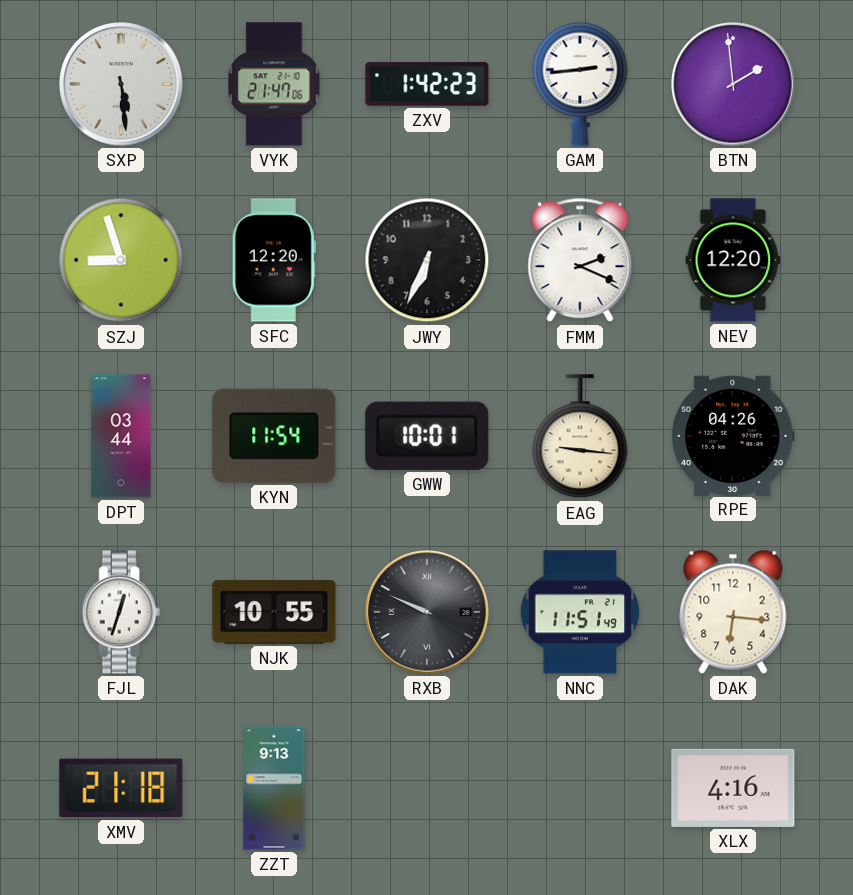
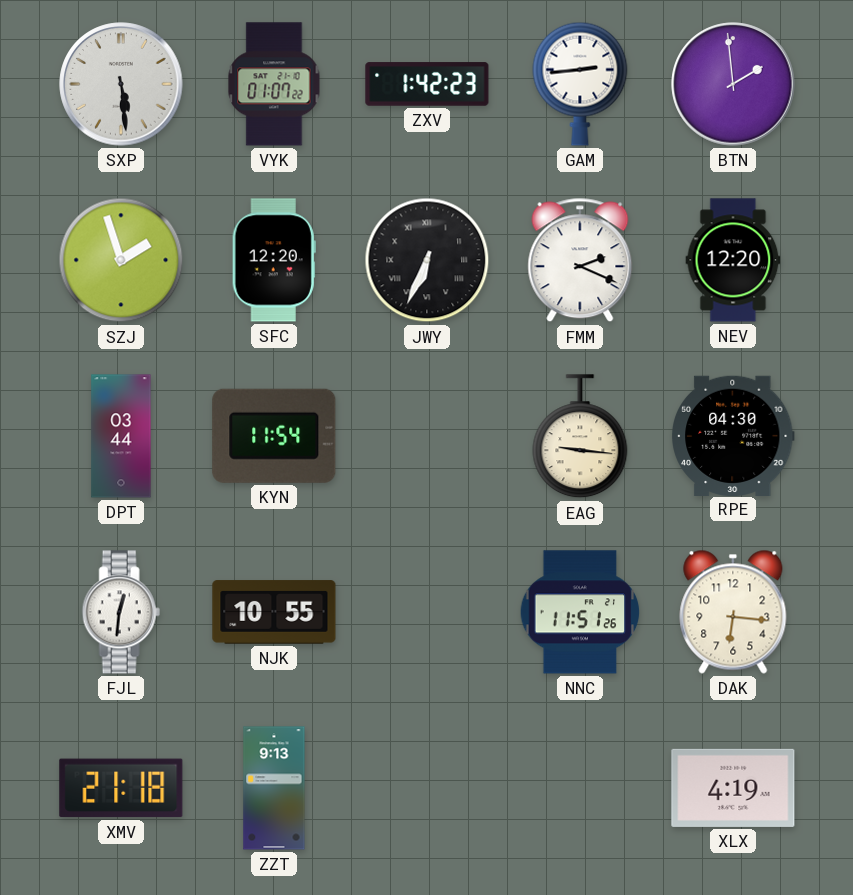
VYK: 21:47 -> 01:07 (274, 84)
SZJ: 8:57 -> 1:57 (121, 260)
JWY numerals: Arabic -> Roman (427, 260)
GWW: 10:01 -> none (427, 436)
RPE: 04:26 -> 04:30 (733, 435)
FJL: 12:33 -> 12:31 (121, 612)
RXB: 9:49 -> none (427, 612)
NNC: 11:51:49 -> 11:51:26 (580, 612)
XLX: 4:16 -> 4:19 (733, 788)
